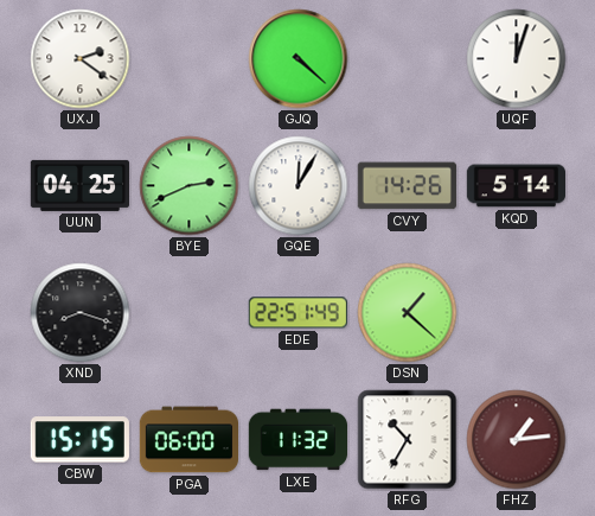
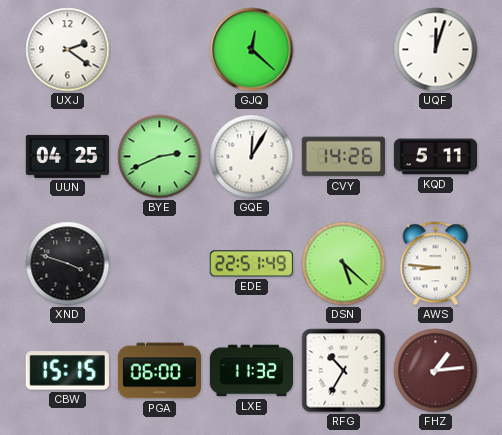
GJQ: 4:22 -> 12:22 (252, 50)
KQD: 5:14 -> 5:11 (435, 157)
XND: 8:18 -> 3:48 (68, 264)
DSN: 1:22 -> 5:22 (344, 264)
AWS: none -> 8:46 (436, 264)
